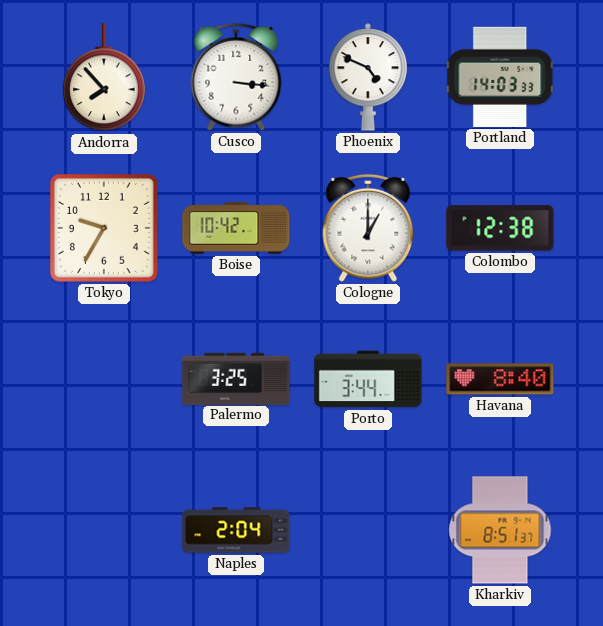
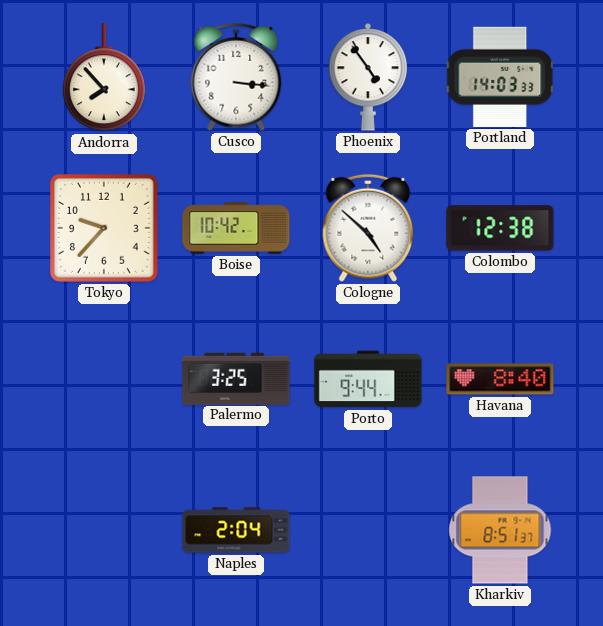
Phoenix: 4:49 -> 4:54 (368, 77)
Tokyo: 9:35 -> 9:37 (104, 228)
Cologne: 1:00 -> 4:52 (368, 228)
Porto: 3:44 -> 9:44 (368, 379)
